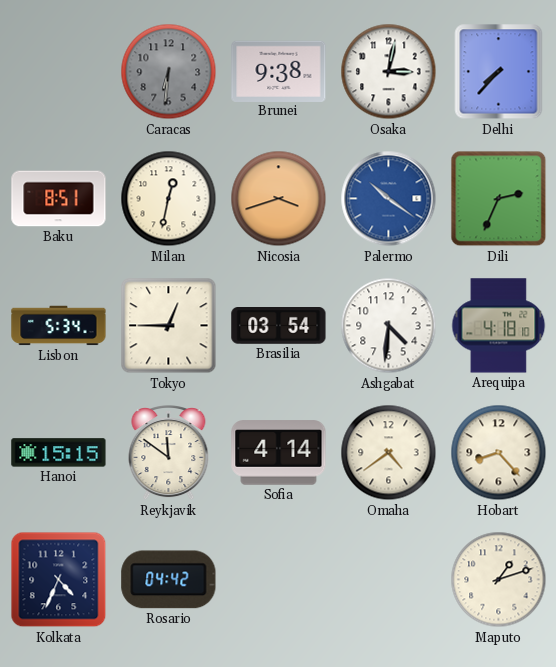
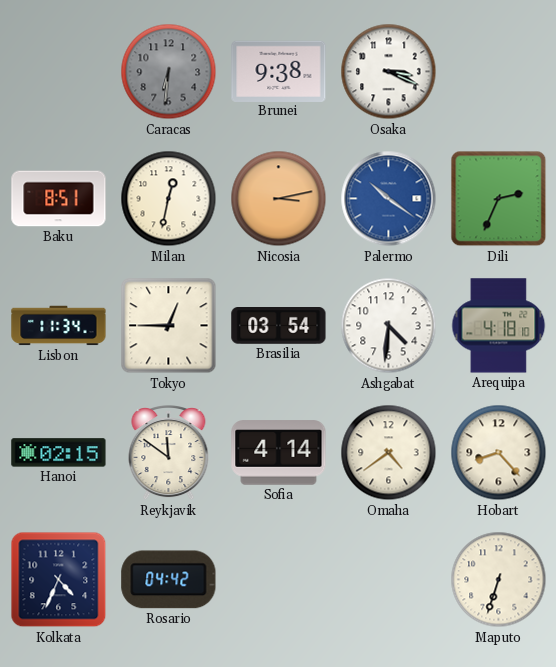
Osaka: 3:02 -> 3:19 (389, 72)
Delhi: 7:37 -> none (499, 72)
Nicosia: 3:42 -> 3:13 (279, 199)
Lisbon: 5:34 -> 11:34 (59, 326)
Hanoi: 15:15 -> 02:15 (59, 453)
Maputo: 1:12 -> 6:33 (499, 580)
